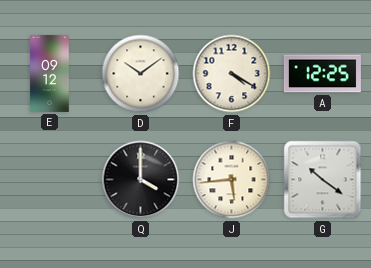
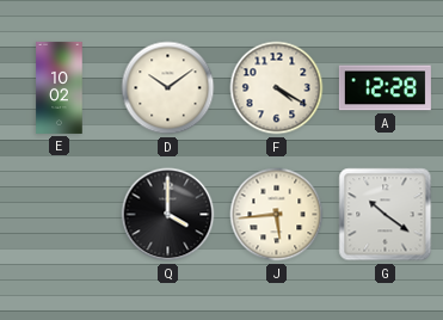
E: 09:12 -> 10:02 (60, 87)
A: 12:25 -> 12:28 (384, 88)
